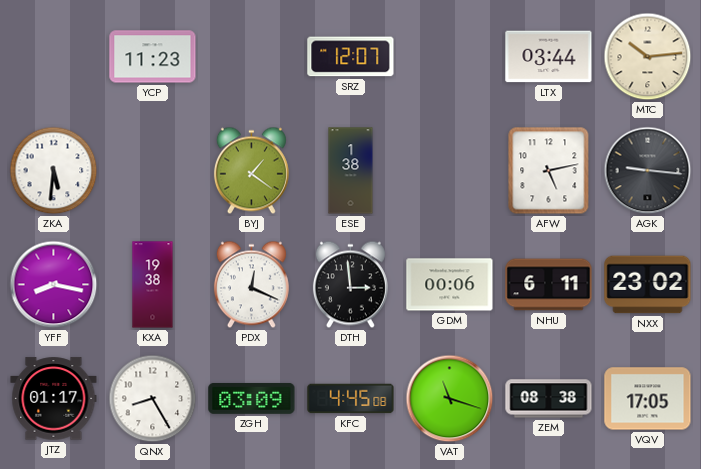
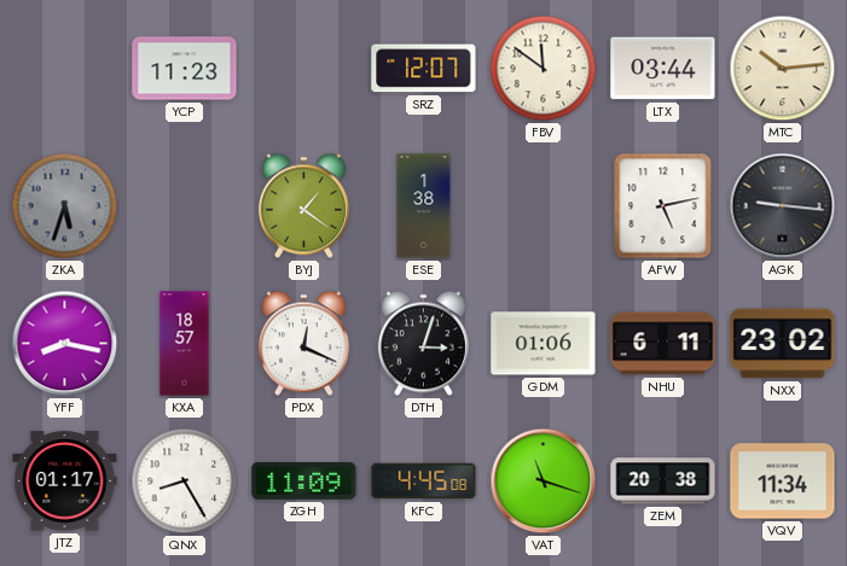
FBV: none -> 11:51 (544, 69)
ZKA: 5:31 -> 5:33 (65, 206)
ZKA dial: white -> grey (65, 206)
KXA: 19:38 -> 18:57 (185, 344)
DTH: 2:59 -> 3:03 (423, 344)
GDM: 00:06 -> 01:06 (544, 344)
ZGH: 03:09 -> 11:09 (304, 480)
ZEM: 08:38 -> 20:38 (663, 482)
VQV: 17:05 -> 11:34 (783, 482)
